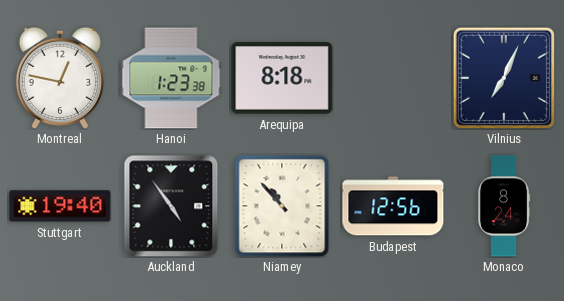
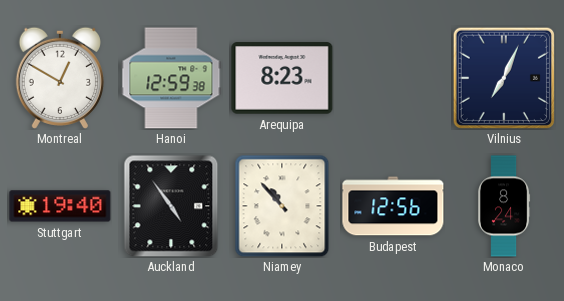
Montreal: 12:47 -> 12:50 (60, 77)
Hanoi: 1:23 -> 12:59 (171, 78)
Arequipa: 8:18 -> 8:23 (282, 78)
